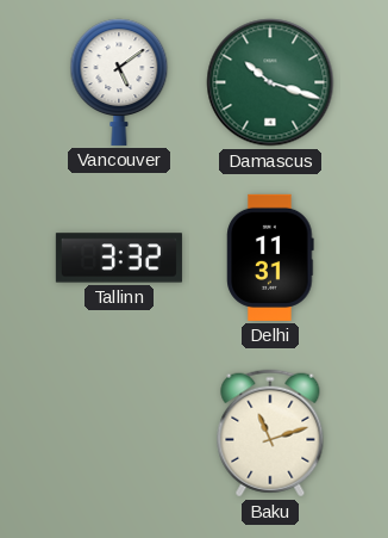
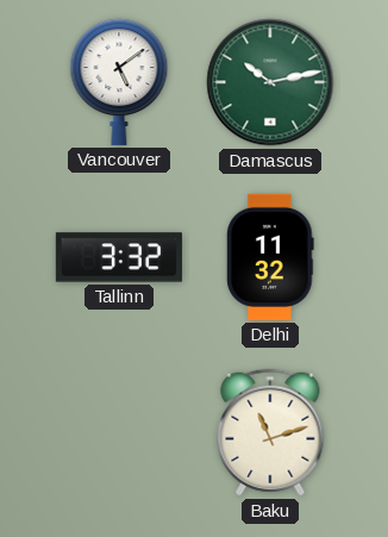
Damascus: 10:18 -> 10:13 (270, 82)
Delhi: 11:31 -> 11:32 (270, 257)
